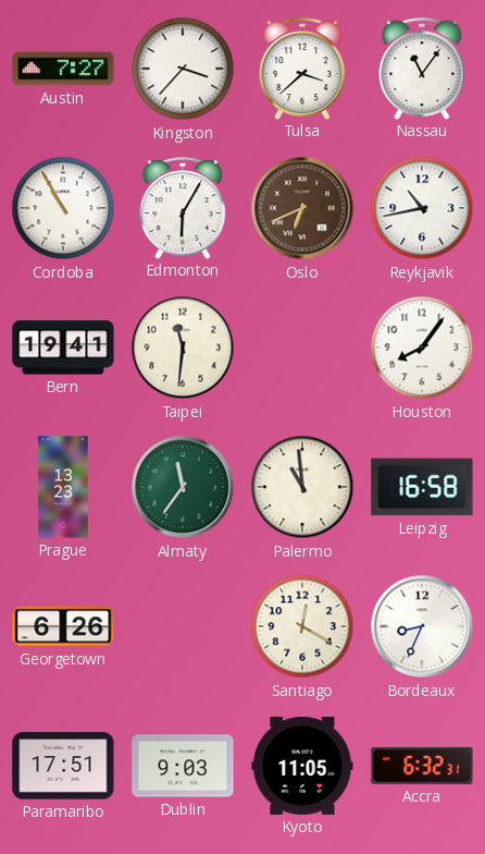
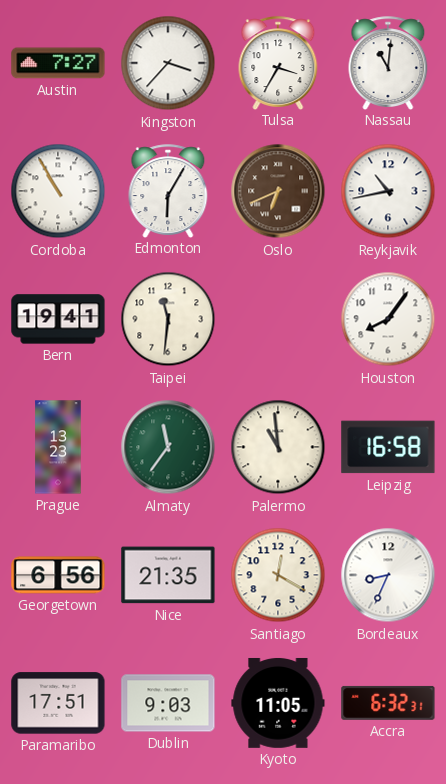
Tulsa: 3:38 -> 3:35 (278, 63)
Nassau: 11:06 -> 11:01 (388, 63)
Georgetown: 6:26 -> 6:56 (58, 575)
Nice: none -> 21:35 (168, 575)
